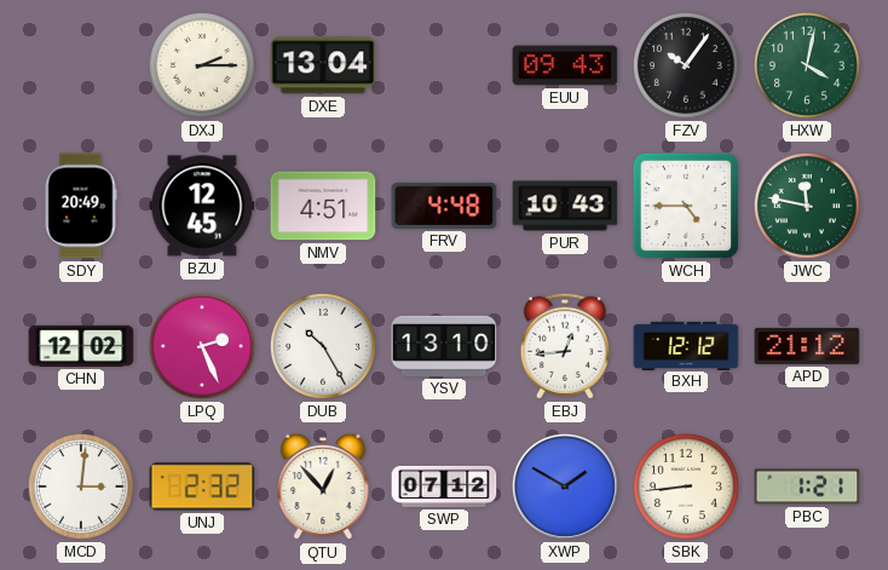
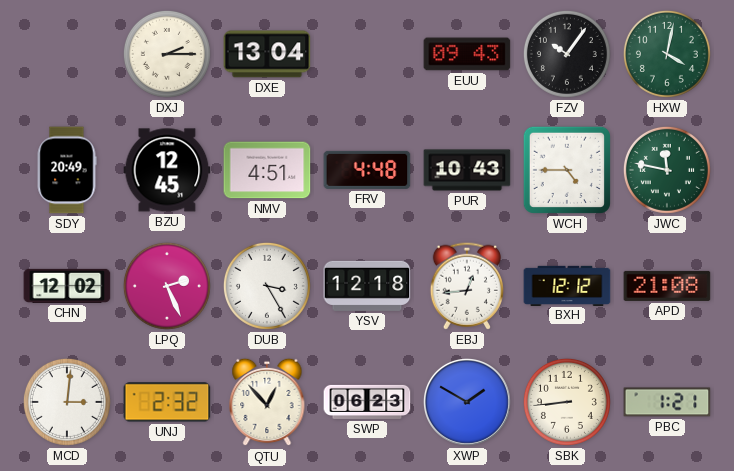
DUB: 10:25 -> 3:25 (267, 286)
YSV: 13:10 -> 12:18 (367, 286)
APD: 21:12 -> 21:08 (667, 286)
SWP: 07:12 -> 06:23 (367, 402)
